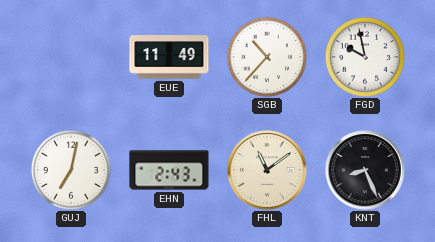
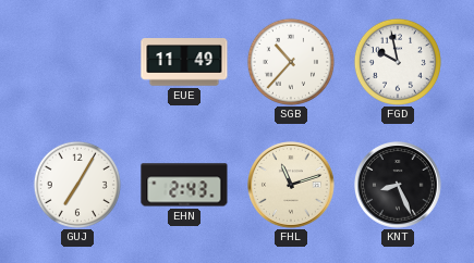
GUJ: 7:02 -> 7:05 (77, 185)
FHL: 11:09 -> 11:12 (292, 186)
